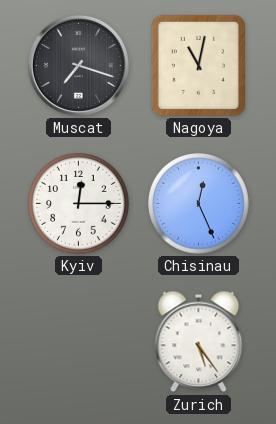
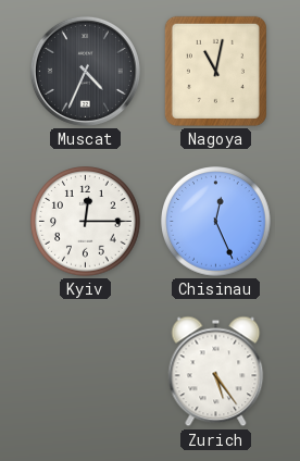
Muscat: 7:18 -> 4:34 (85, 71)
